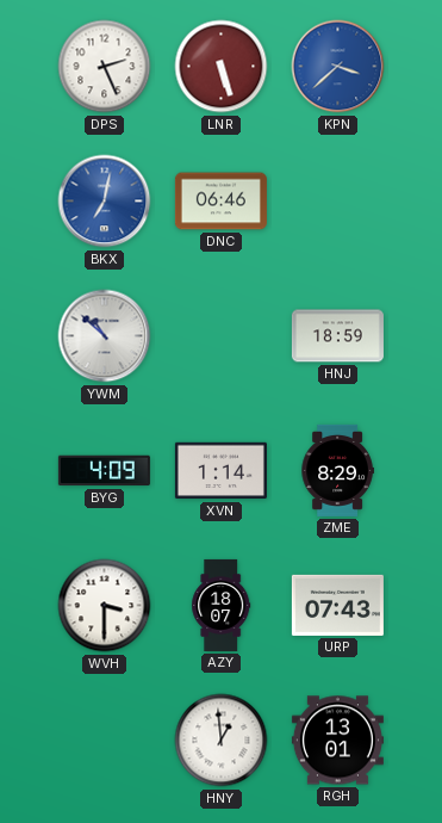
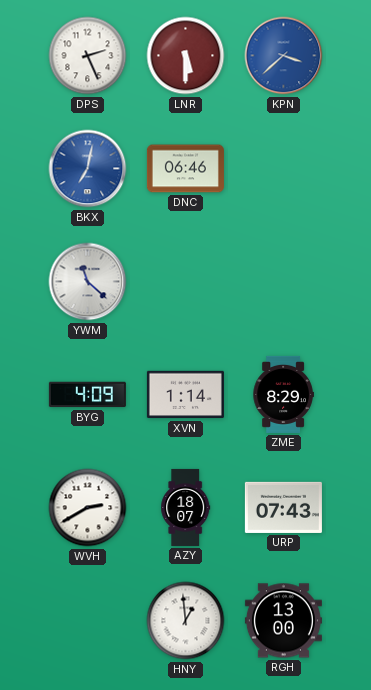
LNR: 5:27 -> 5:30 (186, 56)
YWM: 10:52 -> 11:22 (88, 282)
HNJ: 18:59 -> none (337, 336)
WVH: 3:30 -> 2:40 (88, 508)
RGH: 13:01 -> 13:00 (283, 621)
